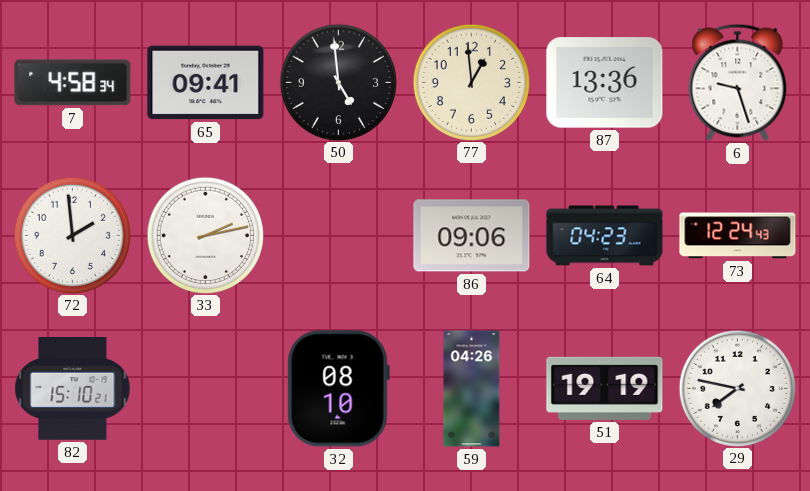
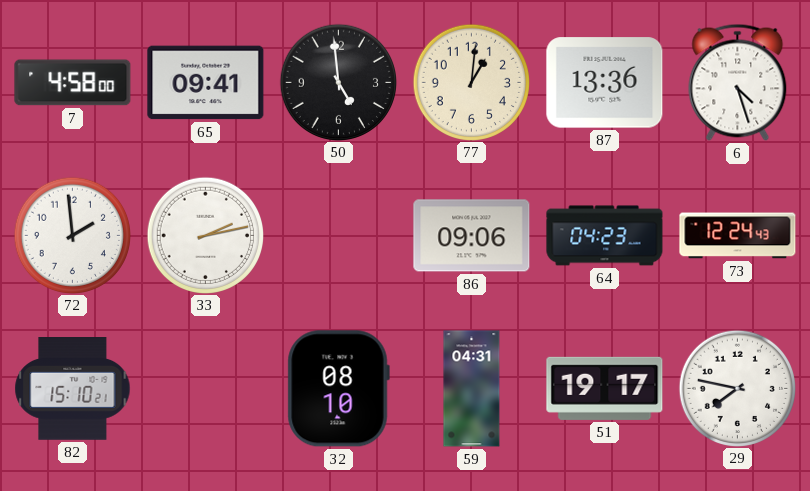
7: 4:58:34 -> 4:58:00 (73, 83)
77: 12:59 -> 1:01 (471, 82)
6: 9:27 -> 4:27 (738, 82)
59: 04:26 -> 04:31 (472, 389)
51: 19:19 -> 19:17 (605, 388)
